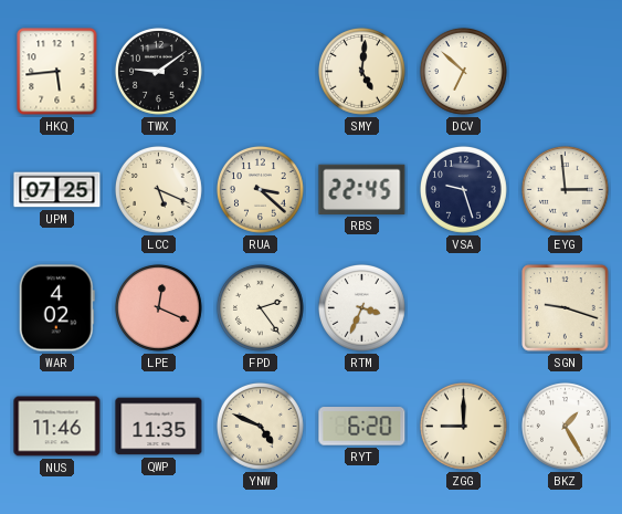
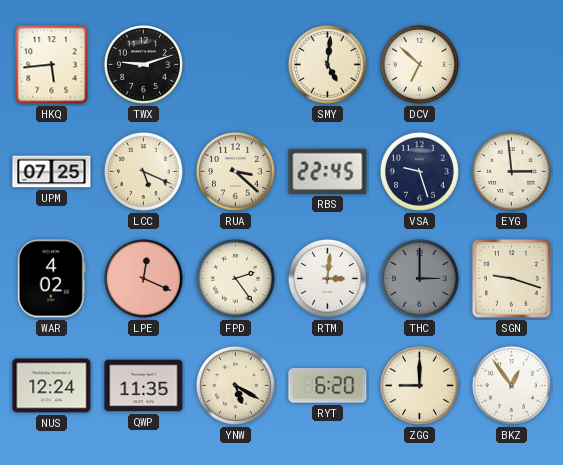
TWX: 9:09 -> 9:12 (143, 64)
RTM: 3:34 -> 3:01 (327, 278)
THC: none -> 3:00 (419, 278)
NUS: 11:46 -> 12:24 (52, 386)
YNW: 4:49 -> 5:20 (235, 385)
BKZ: 1:25 -> 12:54 (511, 385)
